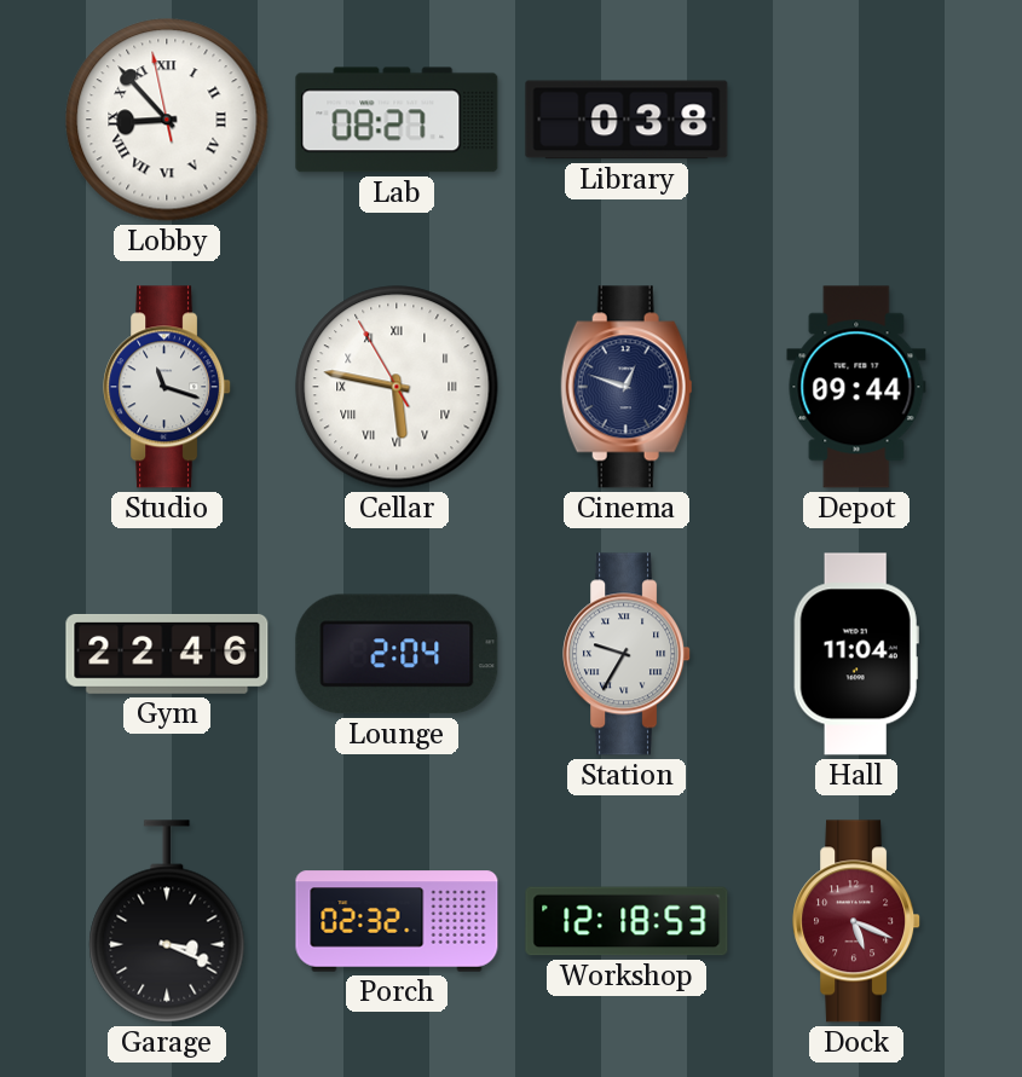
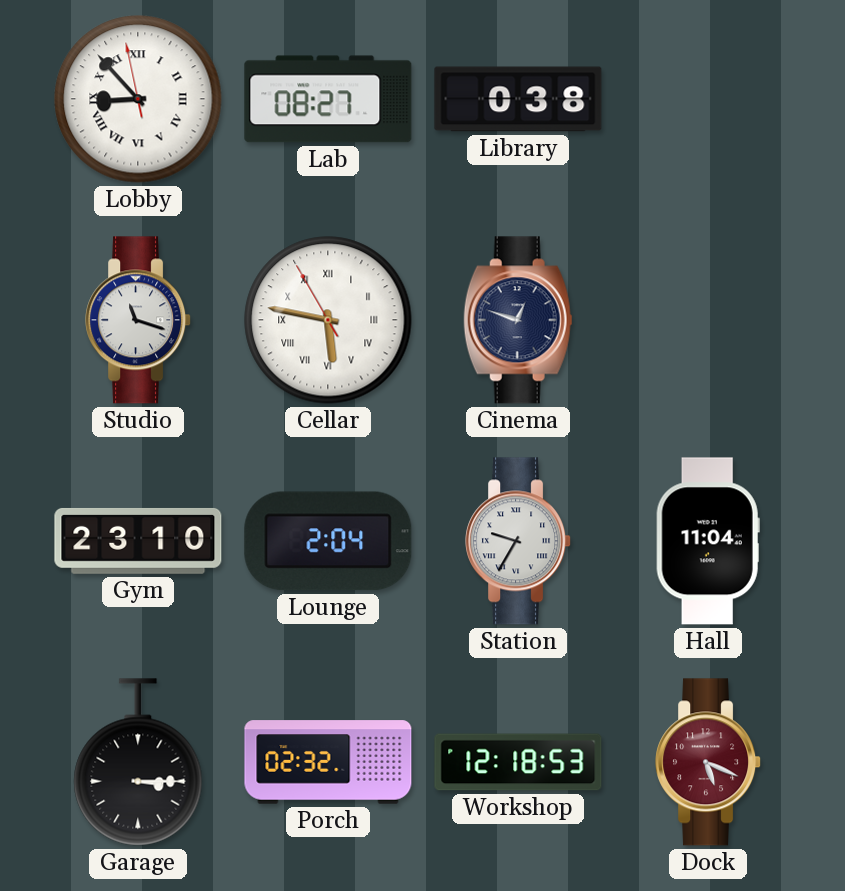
Depot: 09:44 -> none (856, 387)
Gym: 22:46 -> 23:10 (138, 541)
Garage: 3:19 -> 3:15 (138, 762)
